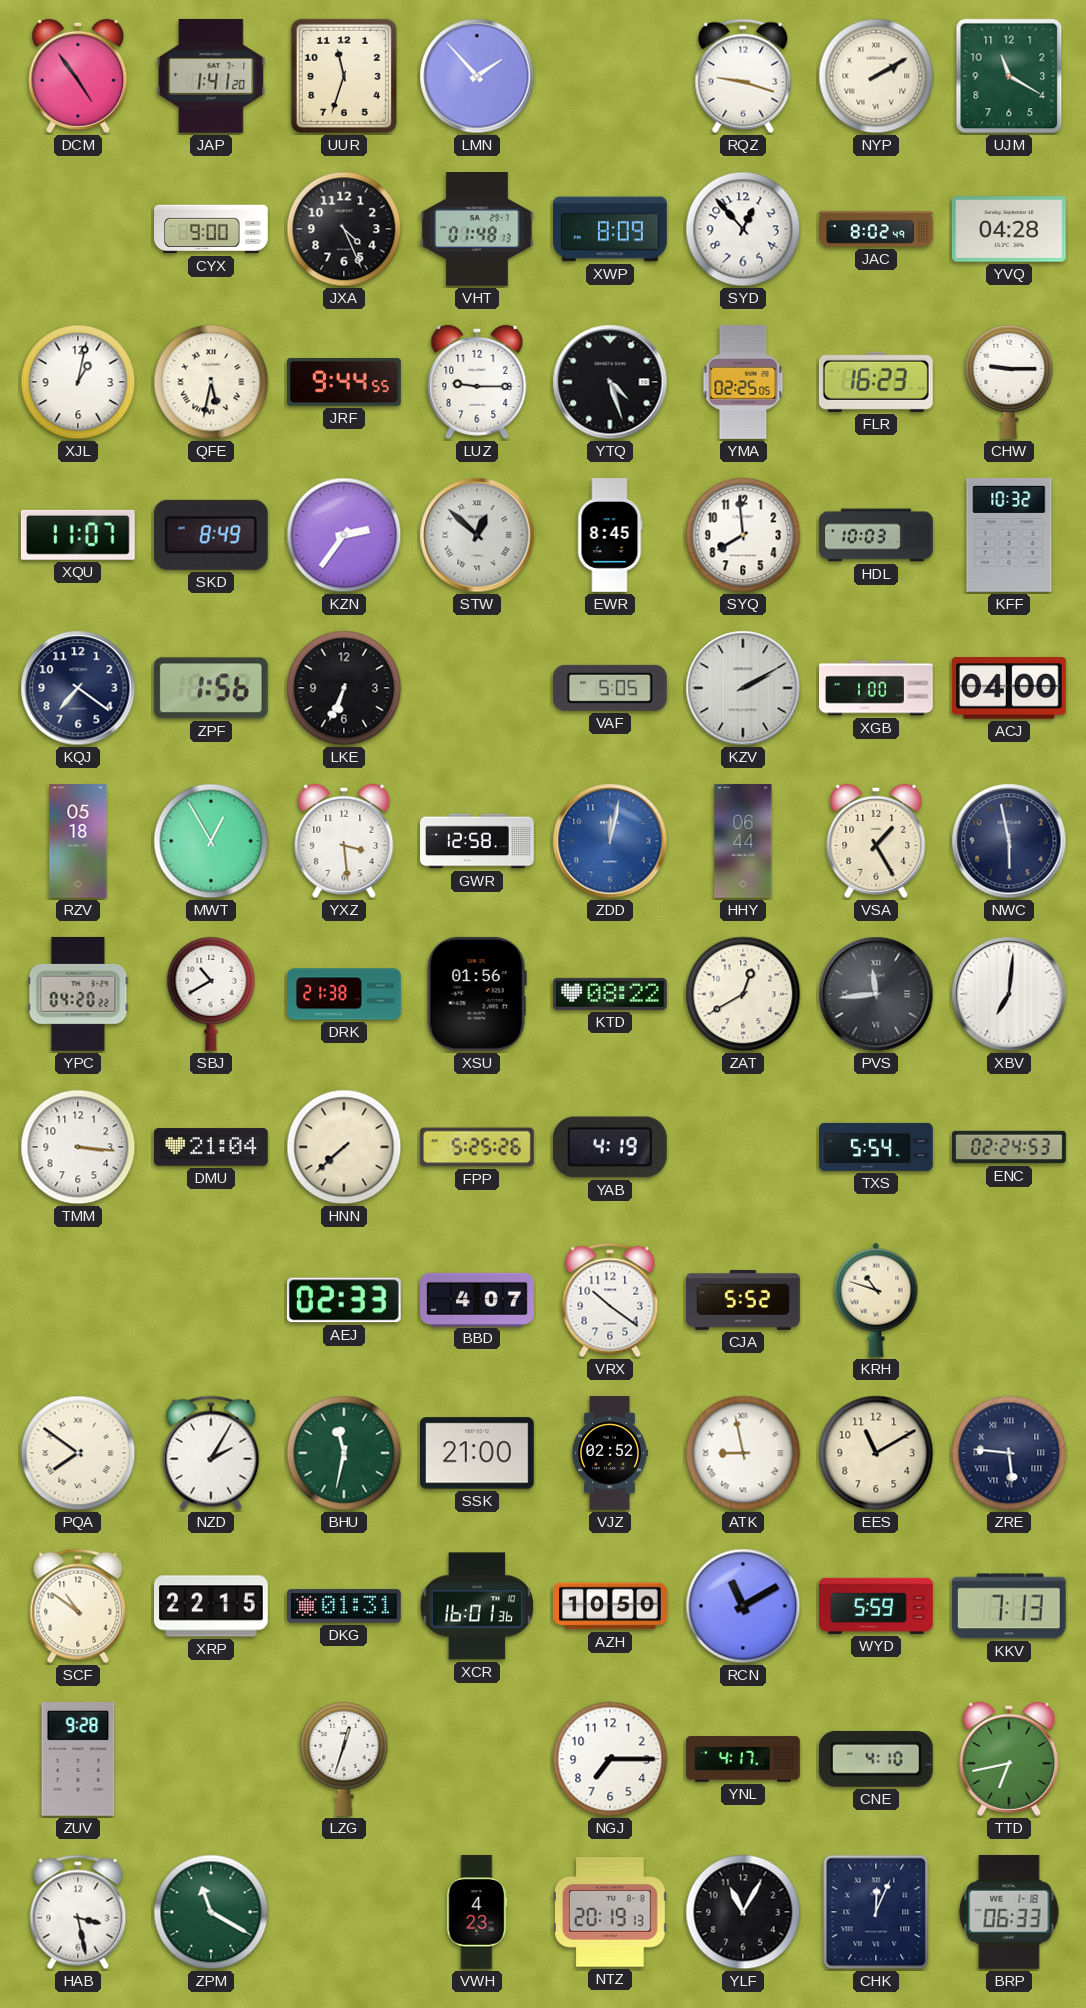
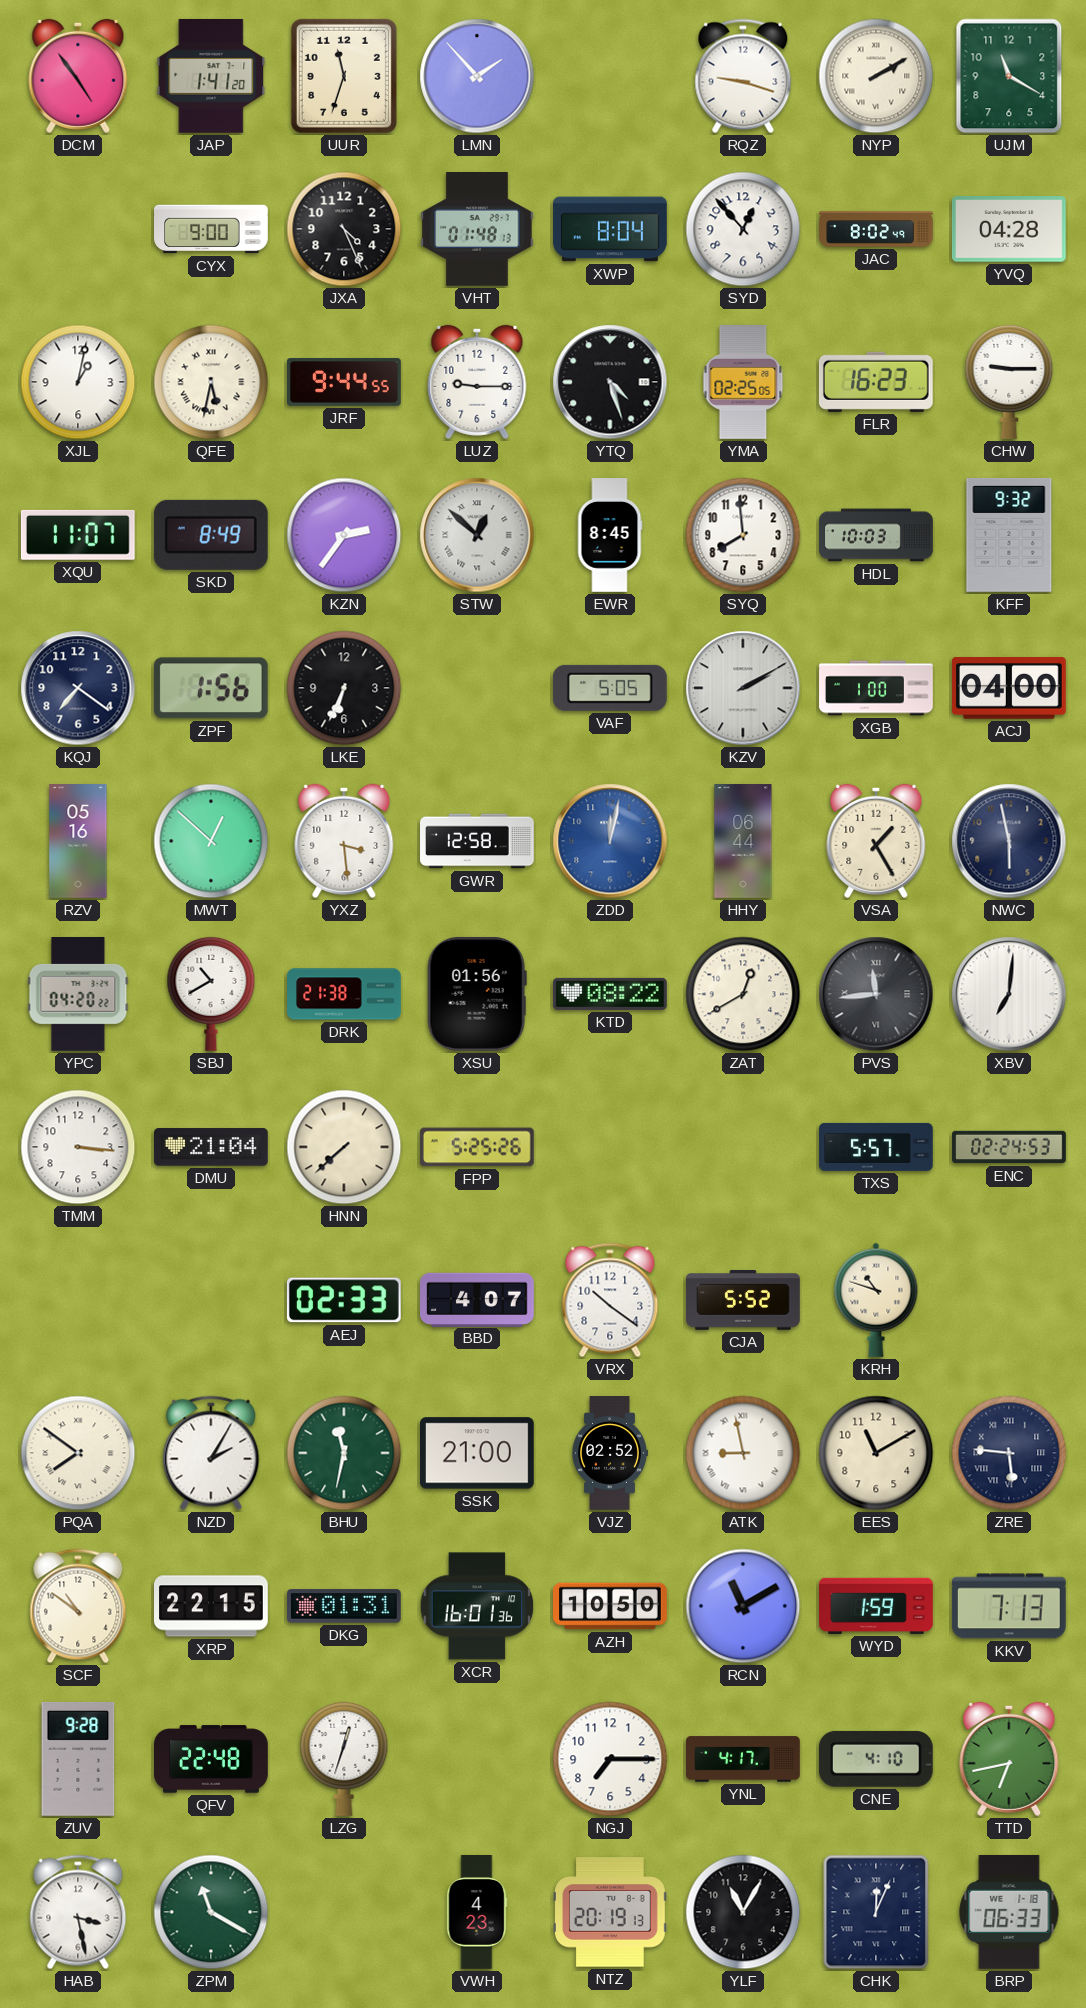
XWP: 8:09 -> 8:04 (610, 229)
KFF: 10:32 -> 9:32 (1009, 536)
RZV: 05:18 -> 05:16 (78, 841)
MWT: 12:55 -> 12:52 (211, 841)
YAB: 4:19 -> none (610, 1147)
TXS: 5:54 -> 5:57 (877, 1147)
WYD: 5:59 -> 1:59 (877, 1606)
QFV: none -> 22:48 (212, 1759)
